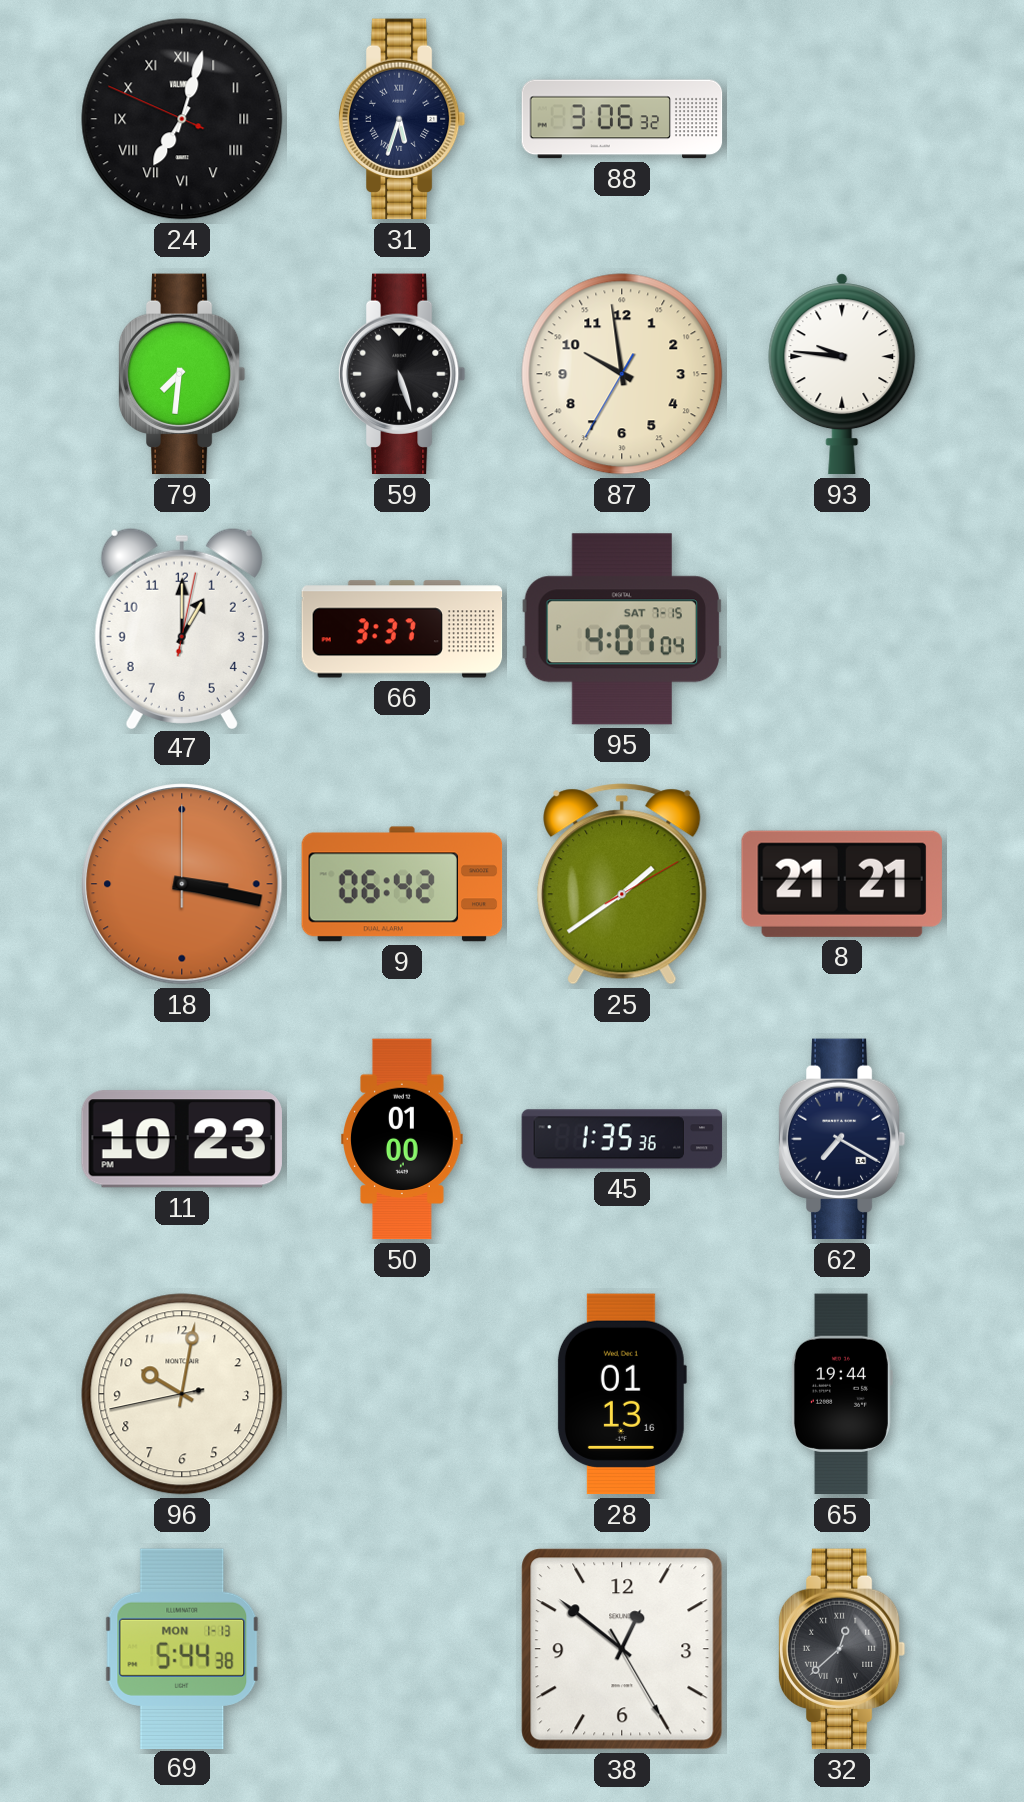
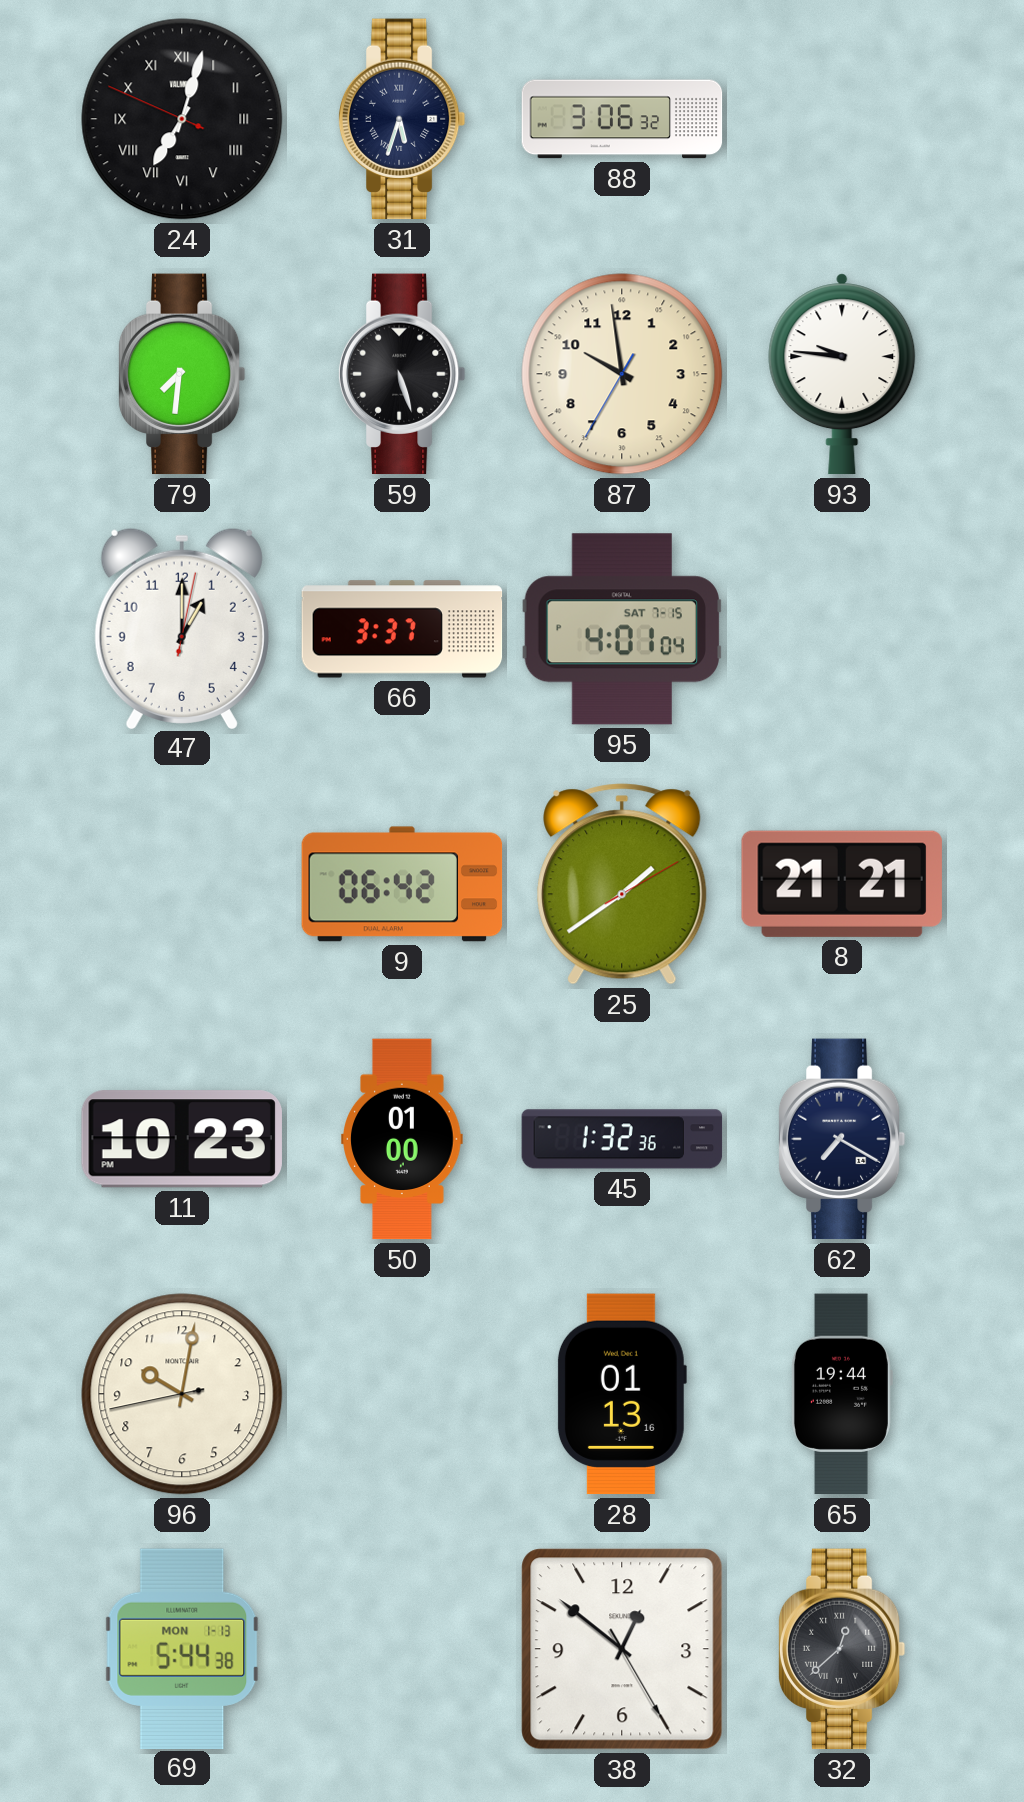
18: 3:17 -> none (182, 884)
45: 1:35 -> 1:32 (622, 1139)
